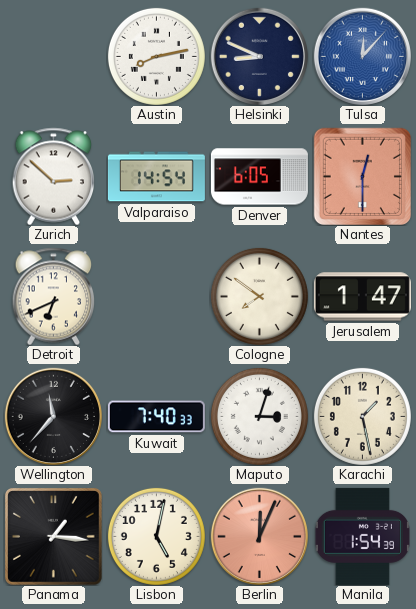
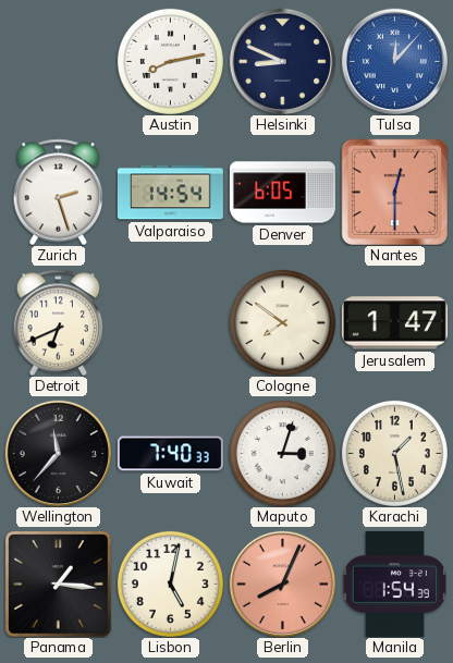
Zurich: 2:52 -> 2:27 (59, 192)
Berlin: 12:04 -> 8:04 (282, 584)
